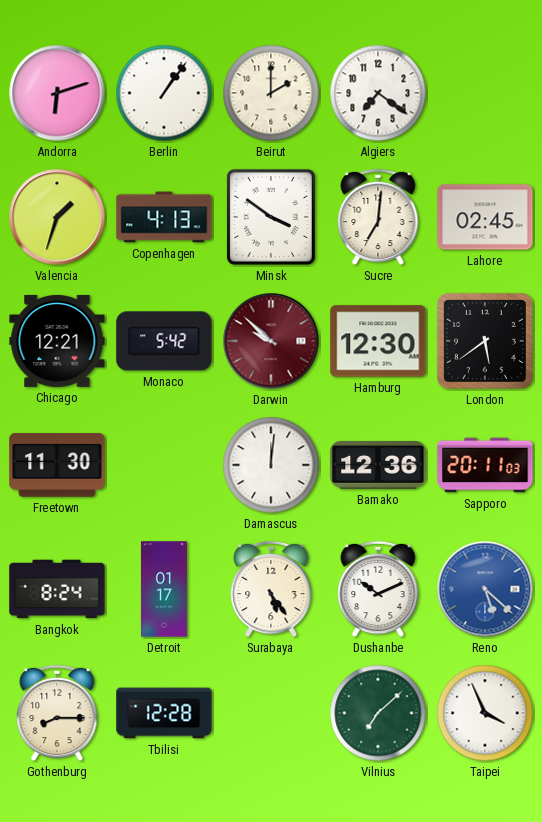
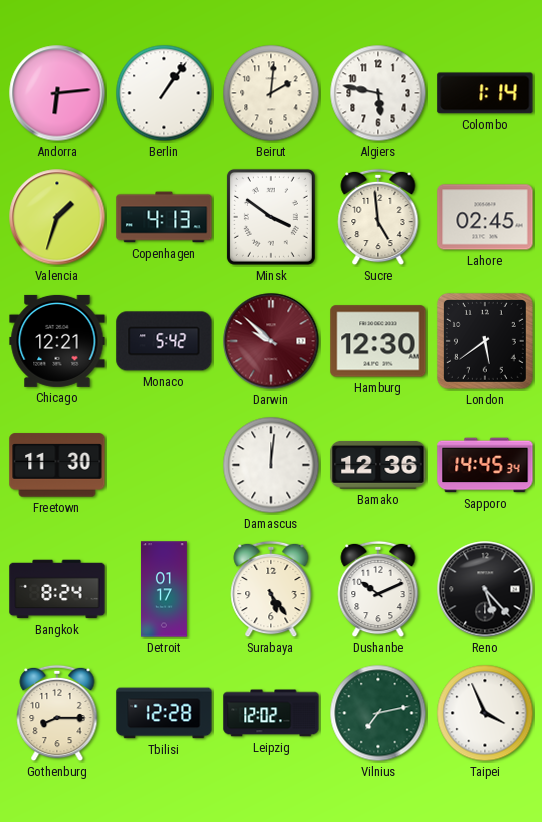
Andorra: 6:12 -> 6:14 (57, 93)
Beirut: 2:00 -> 2:01 (271, 93)
Algiers: 7:21 -> 5:47 (378, 93)
Colombo: none -> 1:14 (485, 93)
Sucre: 7:01 -> 4:59 (378, 217)
Sapporo: 20:11 -> 14:45 (485, 465)
Reno: 5:22 -> 5:23 (485, 589)
Reno dial: blue -> black (485, 589)
Leipzig: none -> 12:02 (271, 713)
Vilnius: 7:08 -> 7:13 (378, 713)
